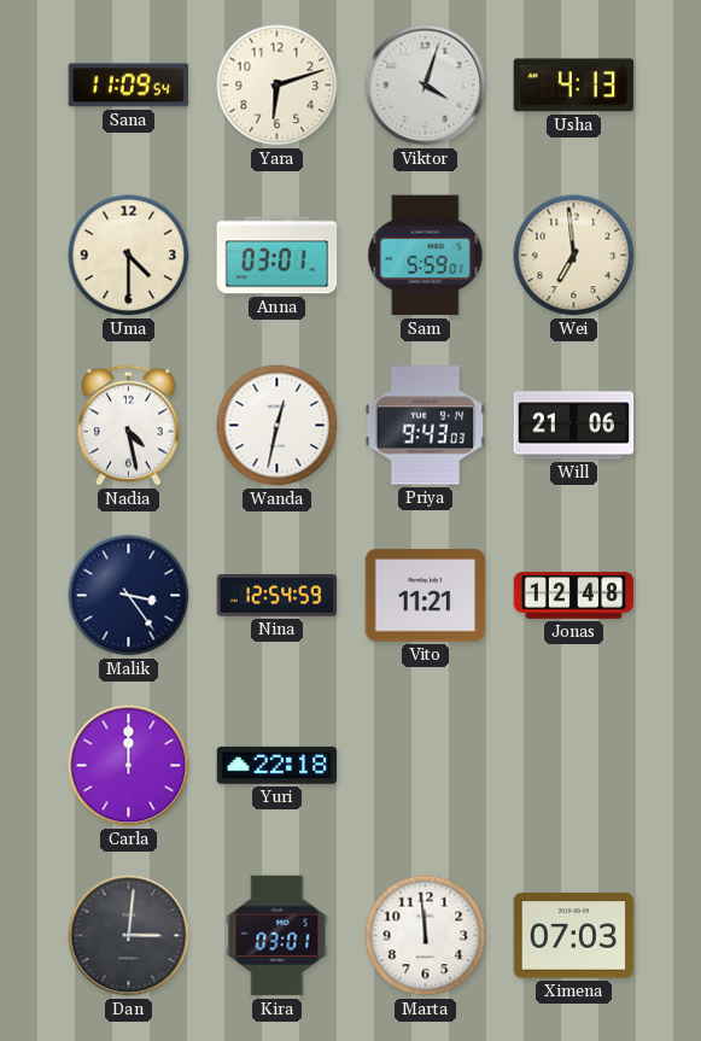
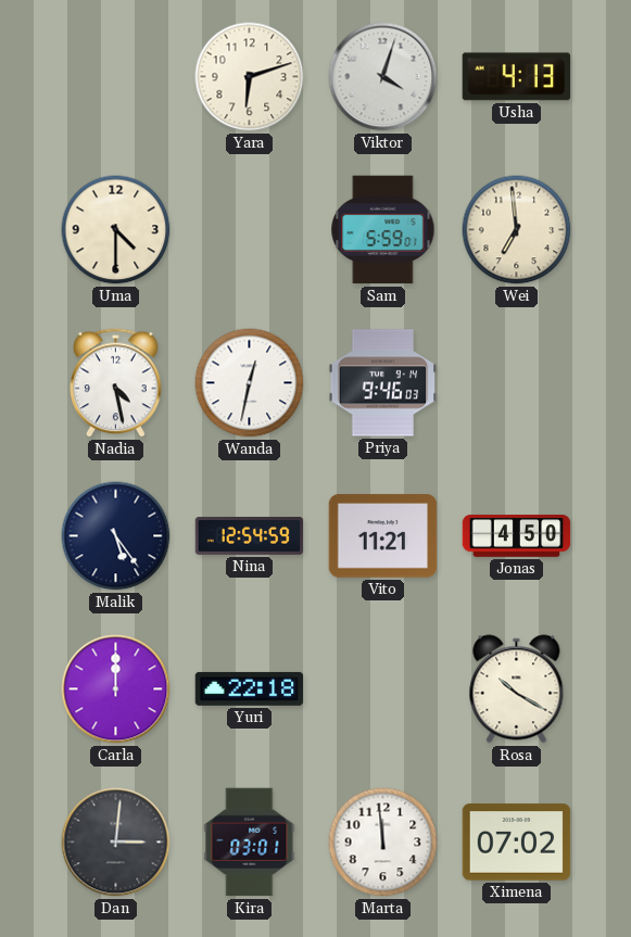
Sana: 11:09 -> none (129, 86)
Anna: 03:01 -> none (278, 256)
Priya: 9:43 -> 9:46 (383, 383)
Will: 21:06 -> none (574, 426)
Malik: 3:24 -> 5:24 (116, 536)
Jonas: 12:48 -> 4:50 (517, 536)
Rosa: none -> 10:20 (517, 689)
Ximena: 07:03 -> 07:02 (517, 843)
